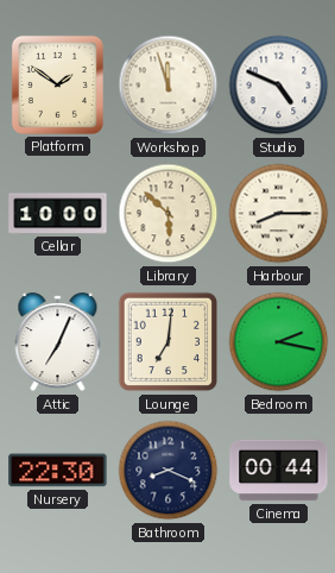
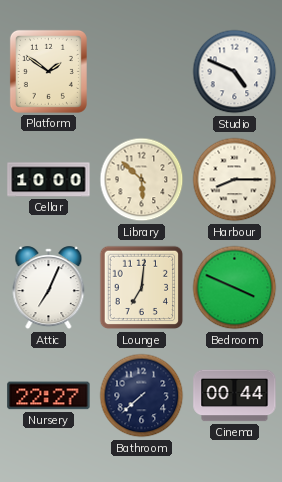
Workshop: 11:57 -> none (169, 86)
Bedroom: 2:17 -> 3:49 (235, 288)
Nursery: 22:30 -> 22:27 (49, 396)
Bathroom: 8:19 -> 7:38 (142, 396)
